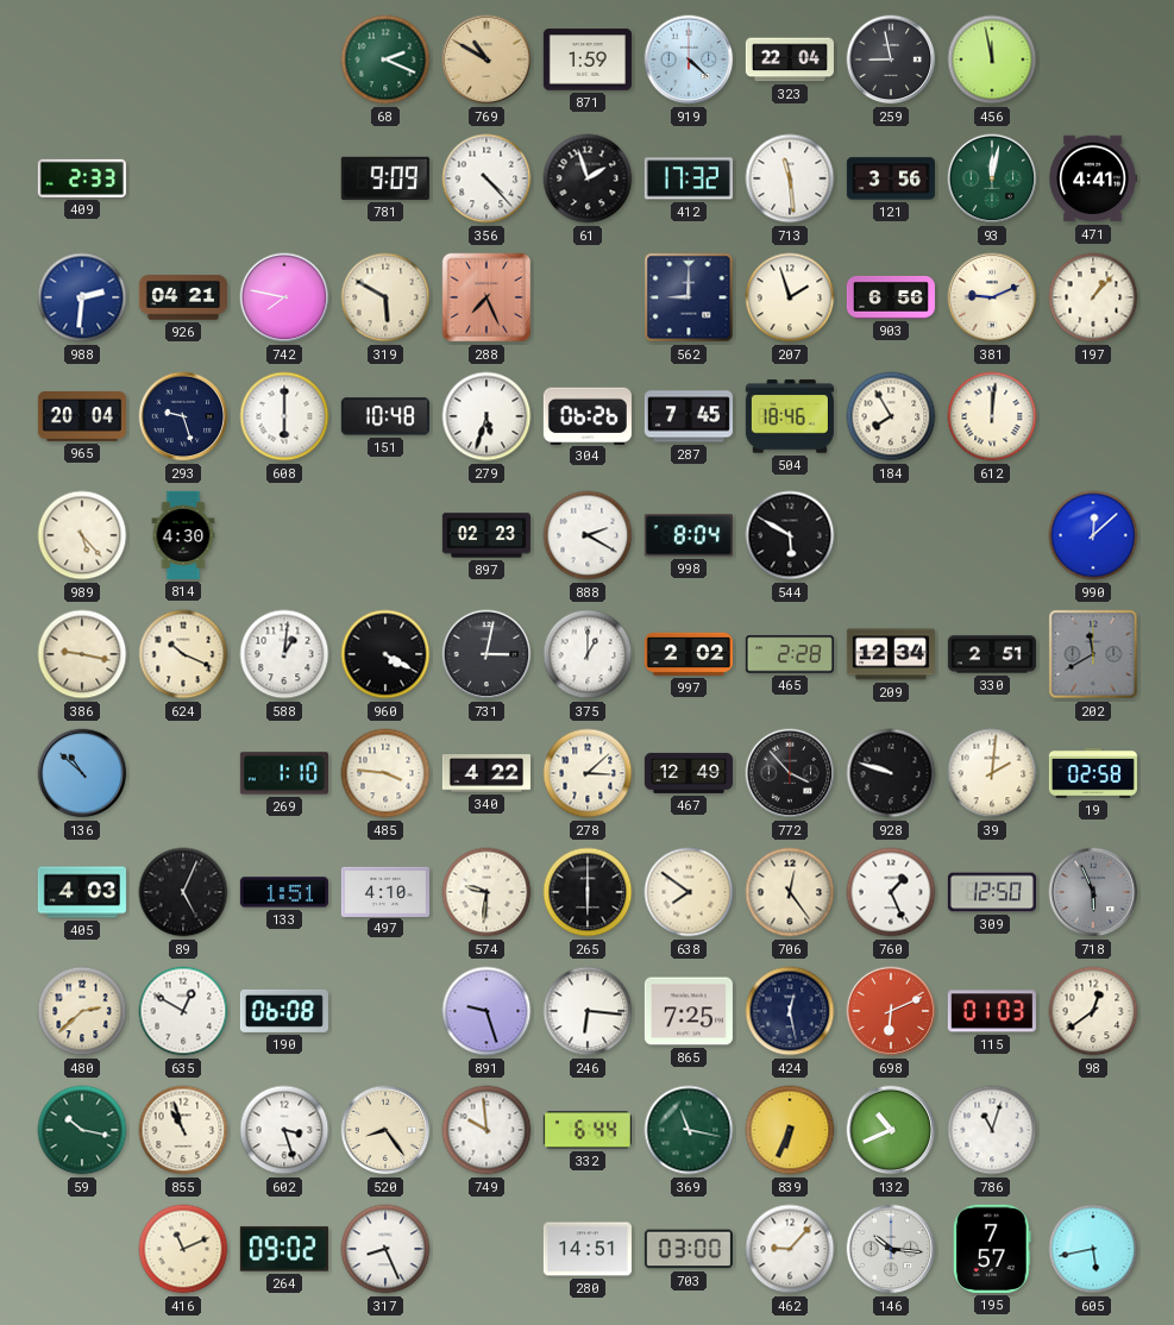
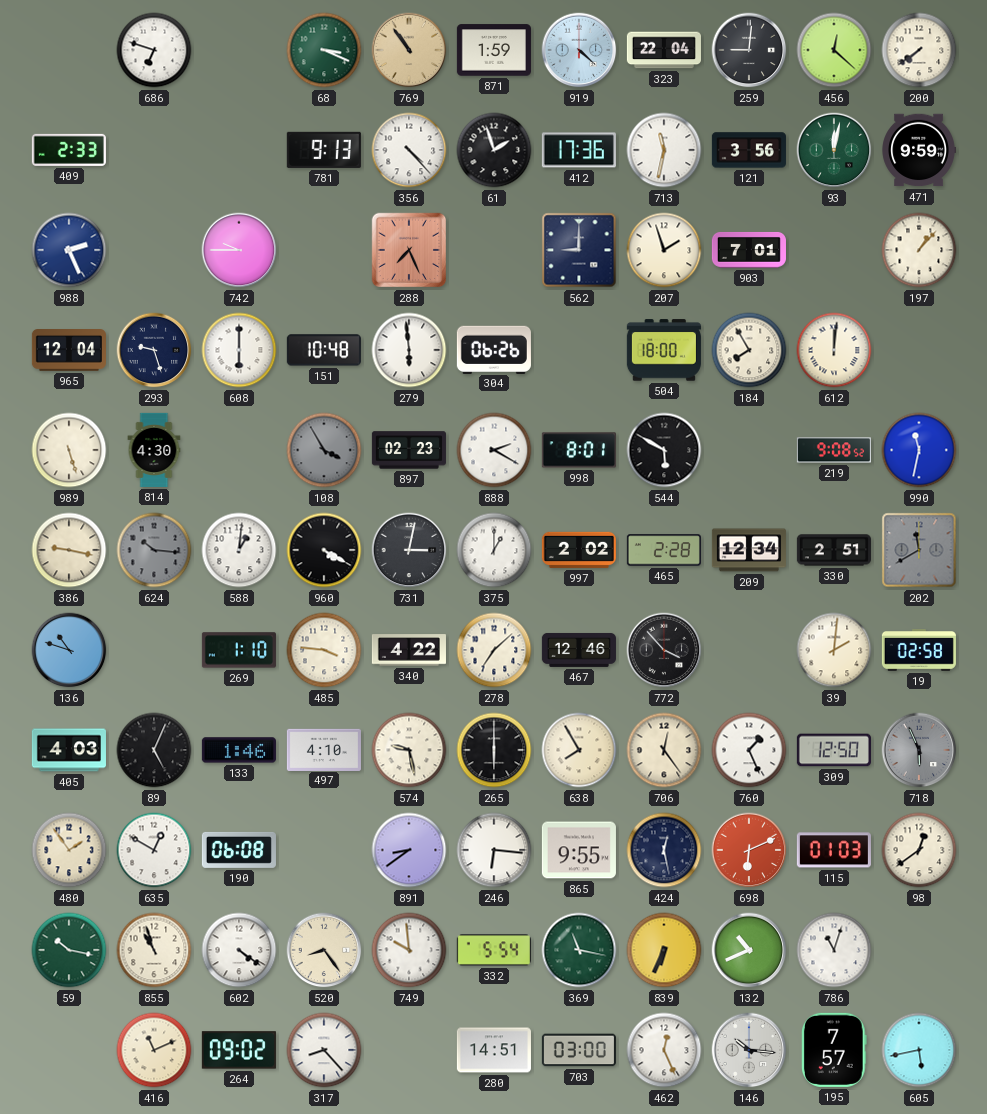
686: none -> 6:48 (154, 50)
68: 2:19 -> 3:19 (324, 50)
769: 10:50 -> 10:54 (409, 50)
259: 8:58 -> 9:01 (749, 50)
456: 11:58 -> 12:22 (834, 50)
200: none -> 7:39 (919, 50)
781: 9:09 -> 9:13 (324, 150)
412: 17:32 -> 17:36 (579, 150)
713: 11:29 -> 11:32 (664, 150)
471: 4:41 -> 9:59 (919, 150)
988: 2:31 -> 2:26 (69, 250)
926: 04:21 -> none (183, 297)
742: 7:47 -> 9:45 (239, 250)
319: 5:50 -> none (385, 297)
903: 6:56 -> 7:01 (749, 250)
381: 9:11 -> none (992, 297)
965: 20:04 -> 12:04 (69, 351)
279: 5:33 -> 5:59 (409, 350)
287: 7:45 -> none (689, 416)
504: 18:46 -> 18:00 (664, 350)
989: 5:23 -> 5:27 (69, 450)
108: none -> 3:55 (324, 450)
998: 8:04 -> 8:01 (579, 450)
219: none -> 9:08 (834, 450)
990: 12:08 -> 11:32 (919, 450)
624: 10:19 -> 10:16 (154, 550)
624 dial: cream -> grey (154, 550)
136: 10:52 -> 10:48 (69, 650)
278: 3:08 -> 7:08 (494, 650)
467: 12:49 -> 12:46 (579, 650)
928: 9:48 -> none (891, 773)
133: 1:51 -> 1:46 (239, 750)
574: 9:31 -> 9:28 (409, 750)
638: 7:51 -> 7:55 (579, 750)
480: 2:38 -> 1:54 (69, 850)
891: 9:27 -> 8:39 (409, 850)
865: 7:25 -> 9:55 (579, 850)
602: 3:27 -> 4:21 (239, 950)
332: 6:44 -> 5:54 (494, 950)
317: 8:26 -> 8:23 (324, 1050)
462: 9:07 -> 12:26 (664, 1050)
